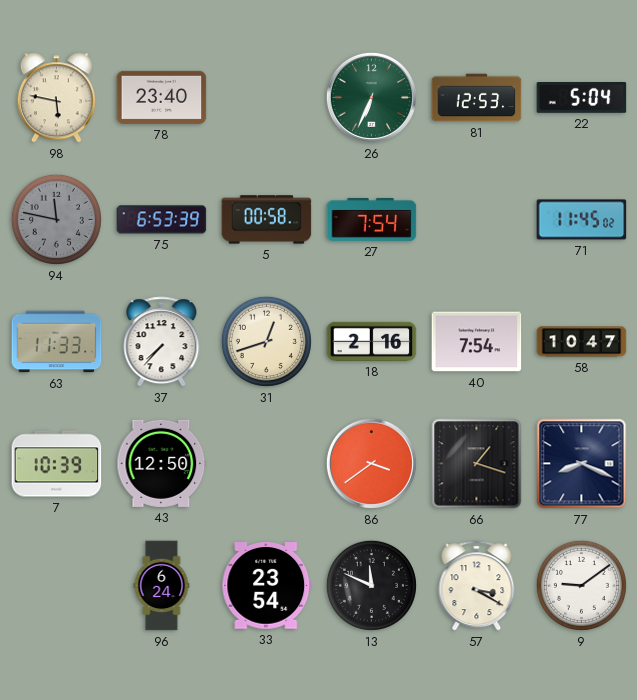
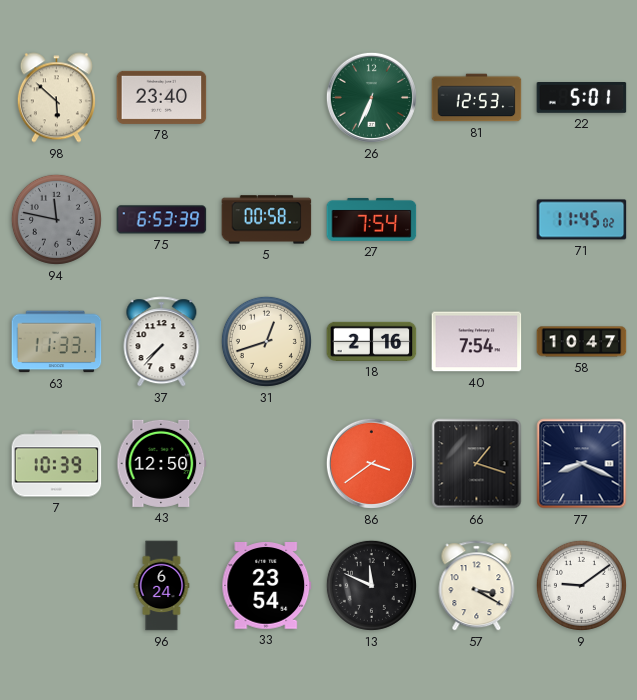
98: 5:47 -> 5:52 (56, 98)
22: 5:04 -> 5:01 (582, 98)
